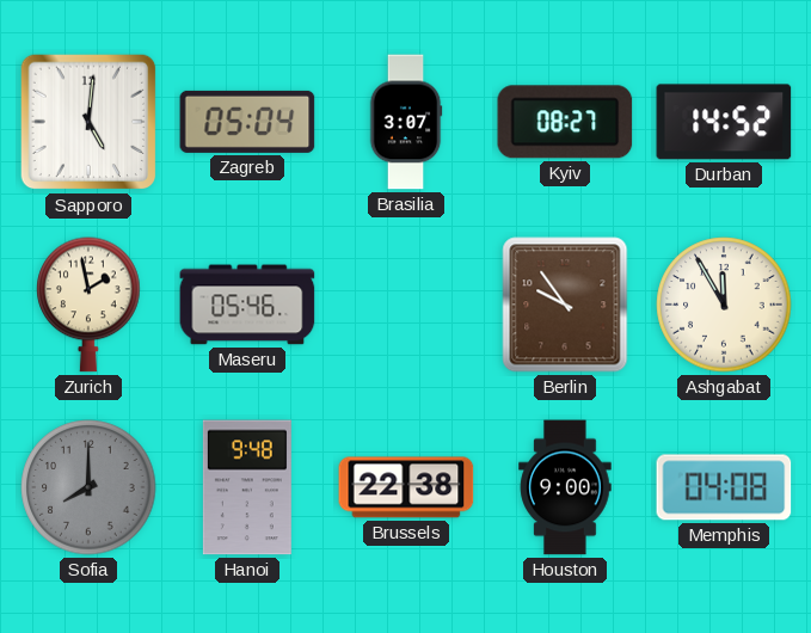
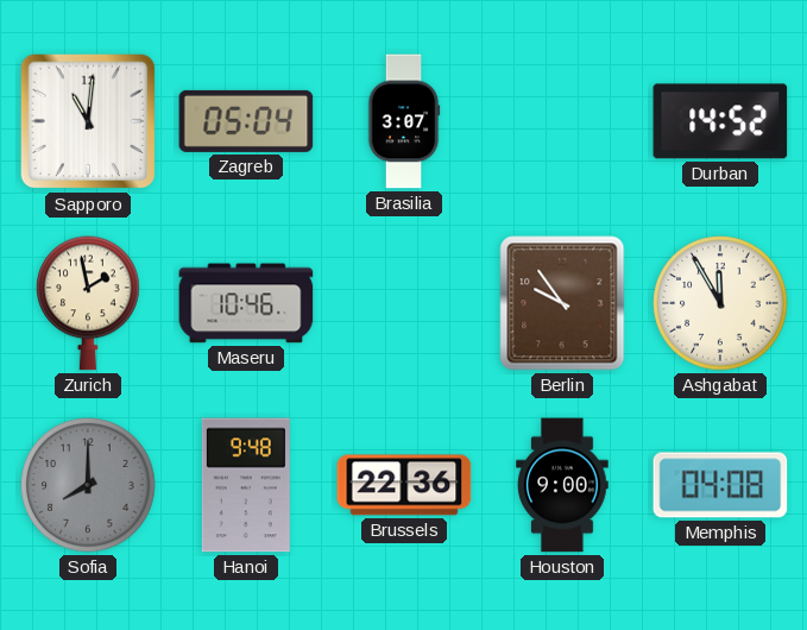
Sapporo: 5:01 -> 11:01 (88, 121)
Kyiv: 08:27 -> none (565, 122)
Maseru: 05:46 -> 10:46 (246, 303)
Brussels: 22:38 -> 22:36 (404, 485)
